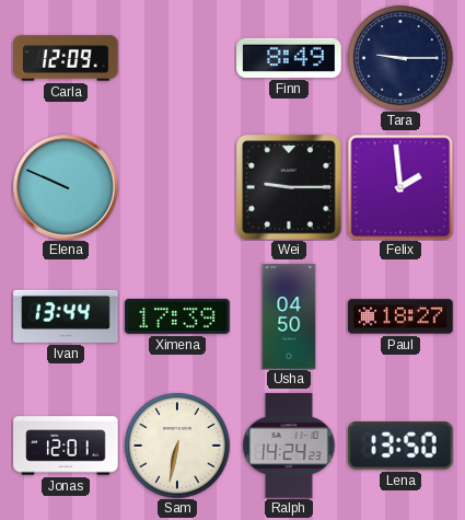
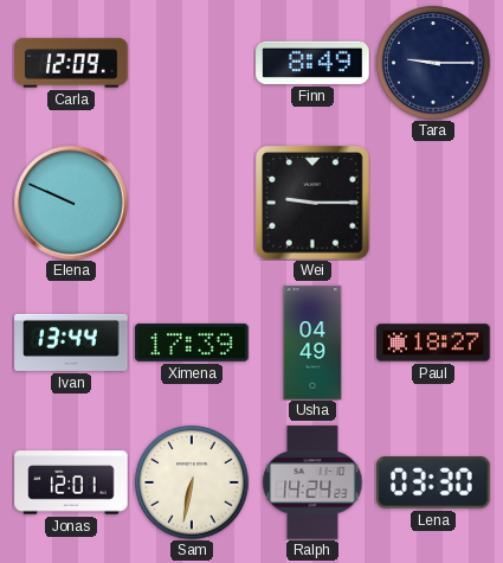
Felix: 1:59 -> none (400, 187)
Usha: 04:50 -> 04:49 (312, 343)
Lena: 13:50 -> 03:30 (434, 484)
